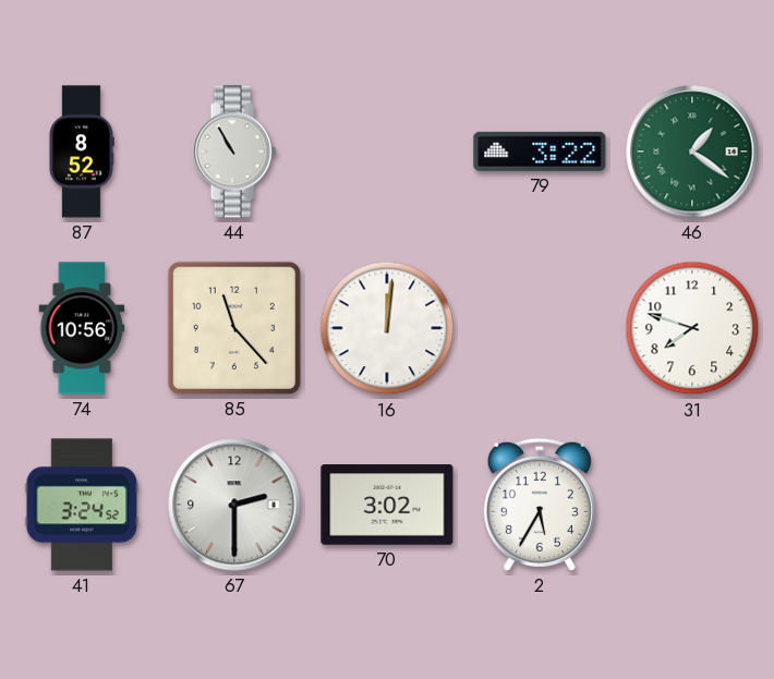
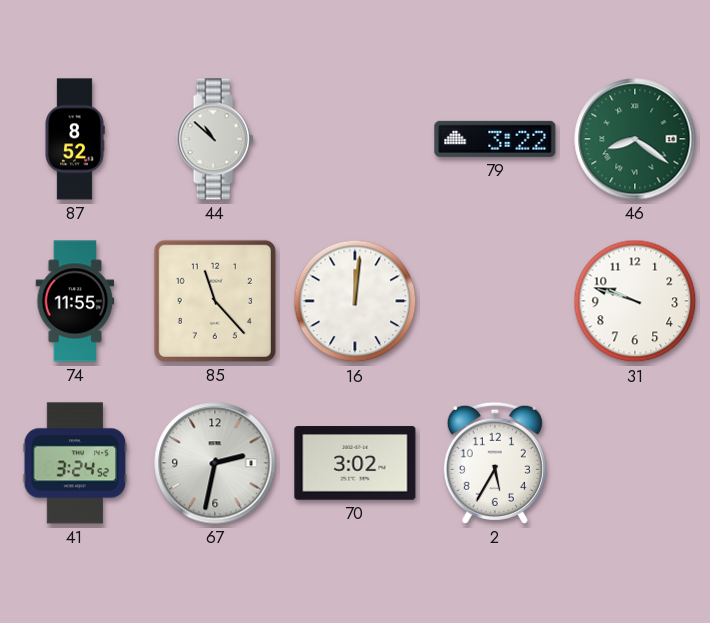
44: 10:55 -> 10:52 (215, 139)
46: 1:21 -> 8:21 (635, 139)
74: 10:56 -> 11:55 (75, 301)
31: 7:48 -> 9:48 (635, 301)
67: 2:30 -> 2:32 (215, 463)
